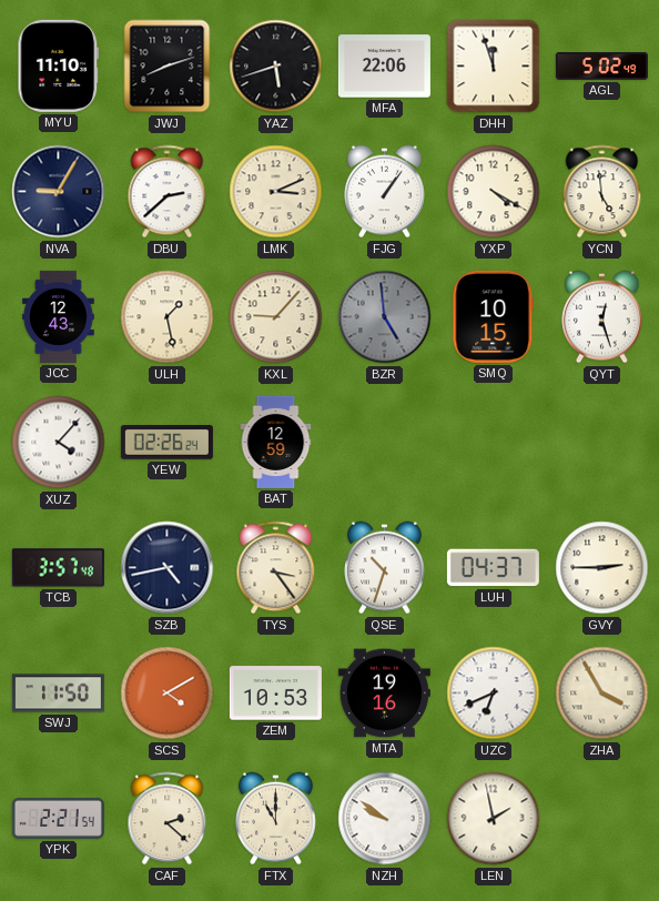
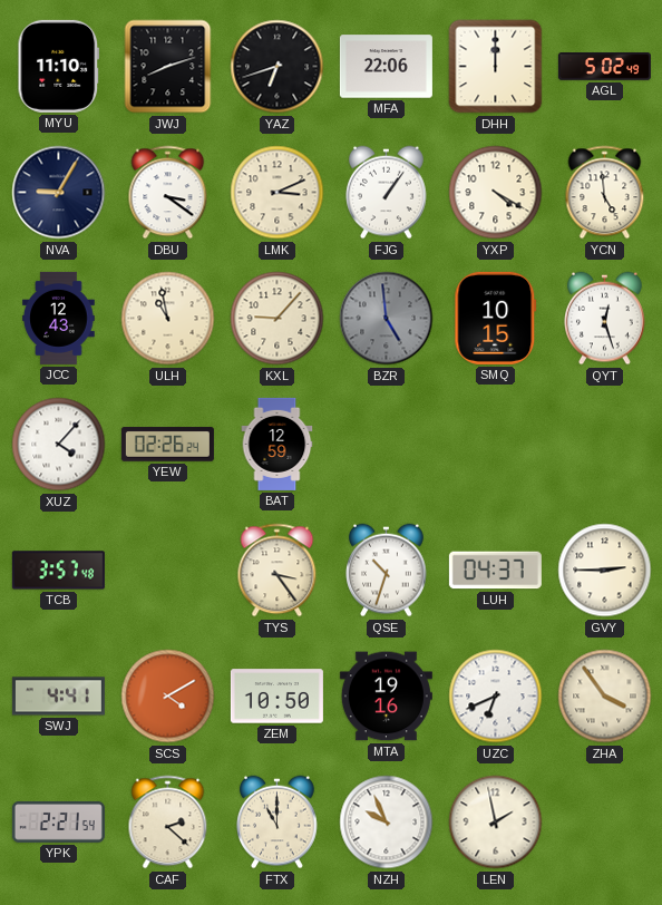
YAZ: 5:42 -> 6:42 (278, 67)
DHH: 11:57 -> 12:00 (496, 67)
DBU: 2:38 -> 3:21 (168, 193)
ULH: 1:28 -> 10:58 (168, 319)
SZB: 4:43 -> none (168, 568)
SWJ: 11:50 -> 4:41 (58, 697)
ZEM: 10:53 -> 10:50 (276, 697)
ZHA: 3:55 -> 3:54 (605, 697)
NZH: 9:51 -> 9:56 (387, 823)
